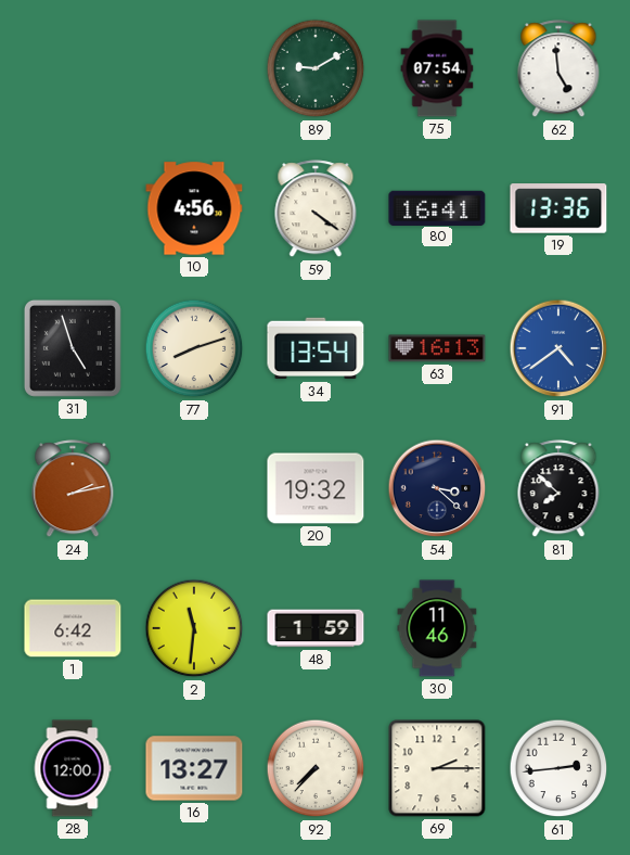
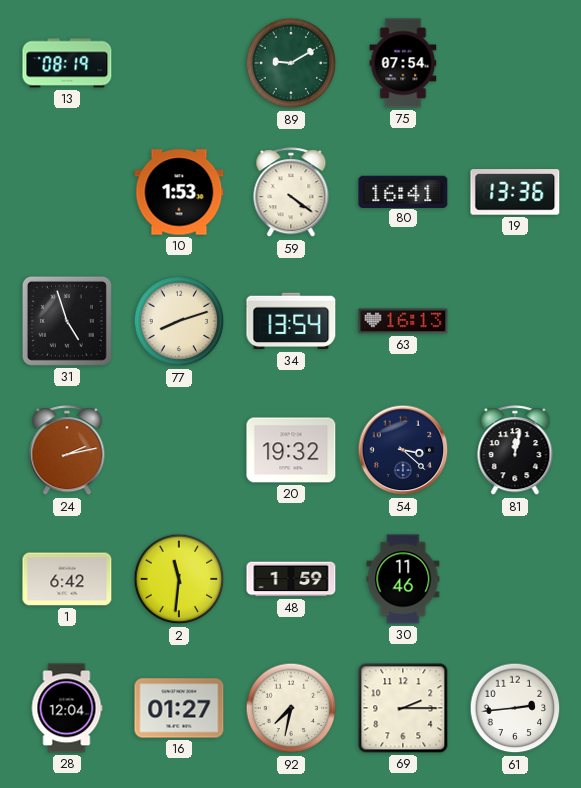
13: none -> 08:19 (67, 63)
62: 4:59 -> none (558, 69)
10: 4:56 -> 1:53 (179, 192)
91: 4:39 -> none (558, 348)
81: 7:52 -> 12:02 (515, 451)
28: 12:00 -> 12:04 (67, 708)
16: 13:27 -> 01:27 (179, 708)
92: 7:37 -> 7:32 (291, 708)
